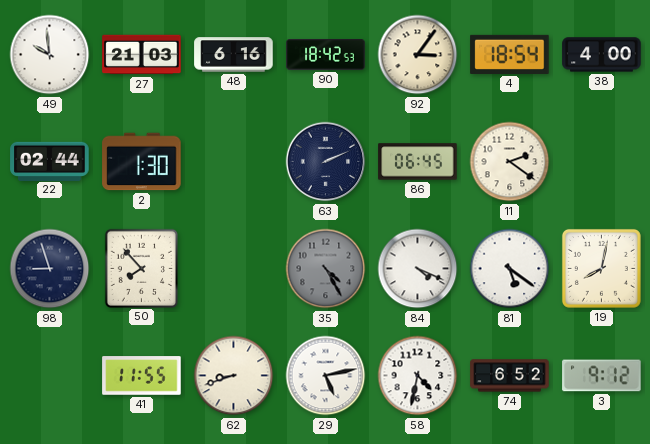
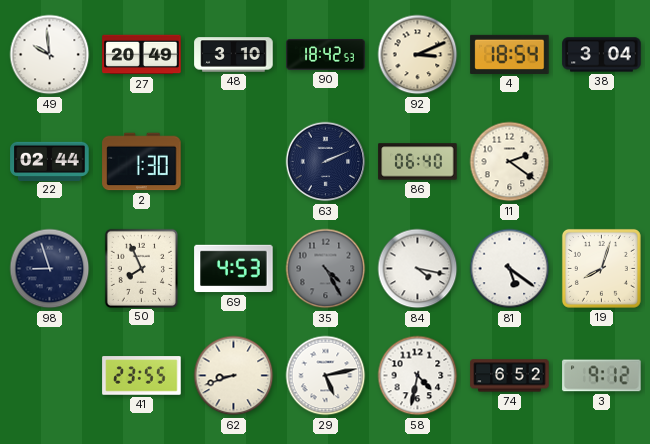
27: 21:03 -> 20:49 (142, 55)
48: 6:16 -> 3:10 (234, 55)
92: 3:06 -> 3:11 (418, 55)
38: 4:00 -> 3:04 (602, 55)
86: 06:45 -> 06:40 (418, 162)
50: 7:53 -> 7:56 (141, 268)
69: none -> 4:53 (234, 269)
84: 4:19 -> 4:17 (418, 269)
19: 8:02 -> 8:03 (601, 268)
41: 11:55 -> 23:55 (142, 376)
